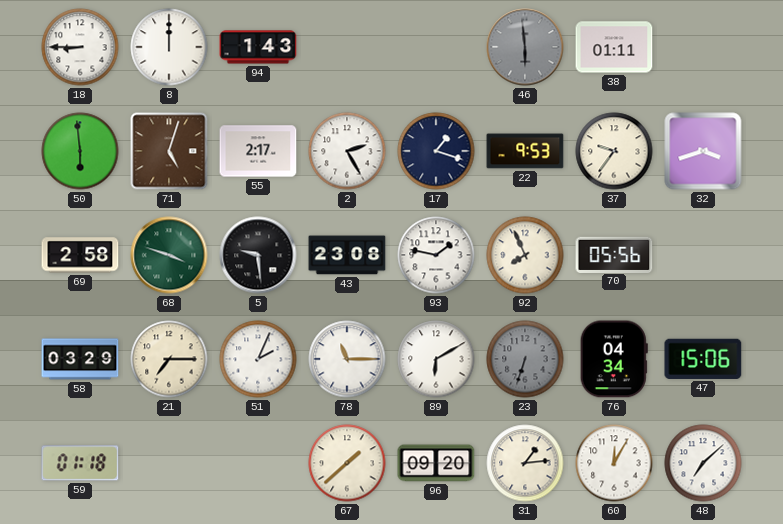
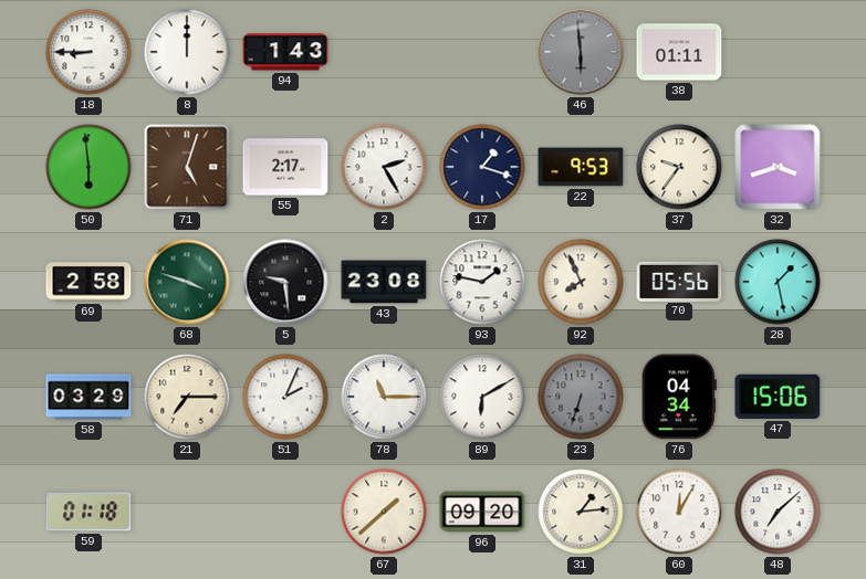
28: none -> 1:28 (778, 282)
